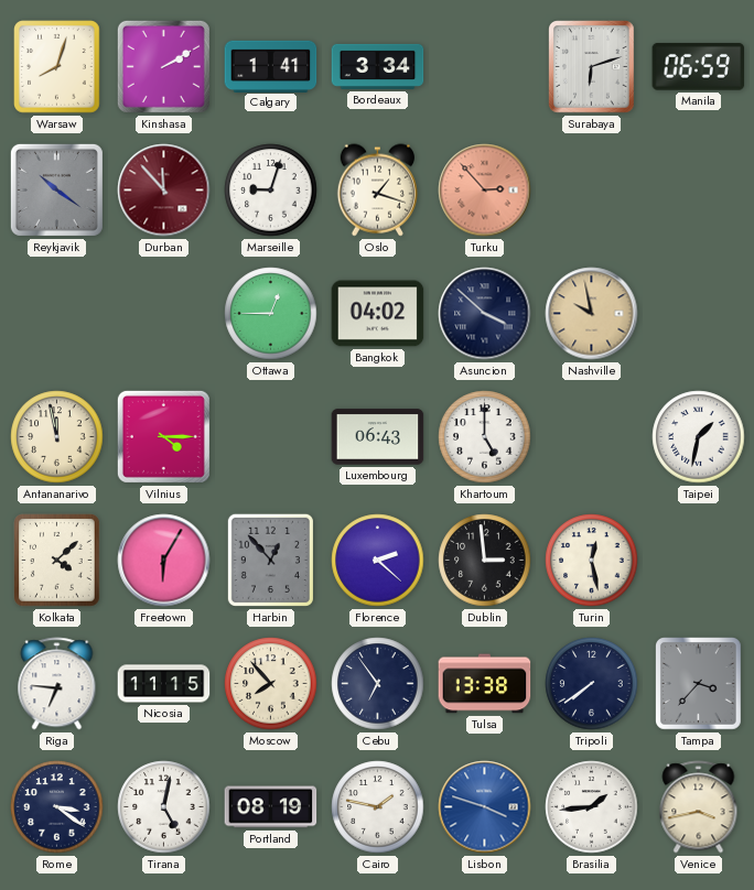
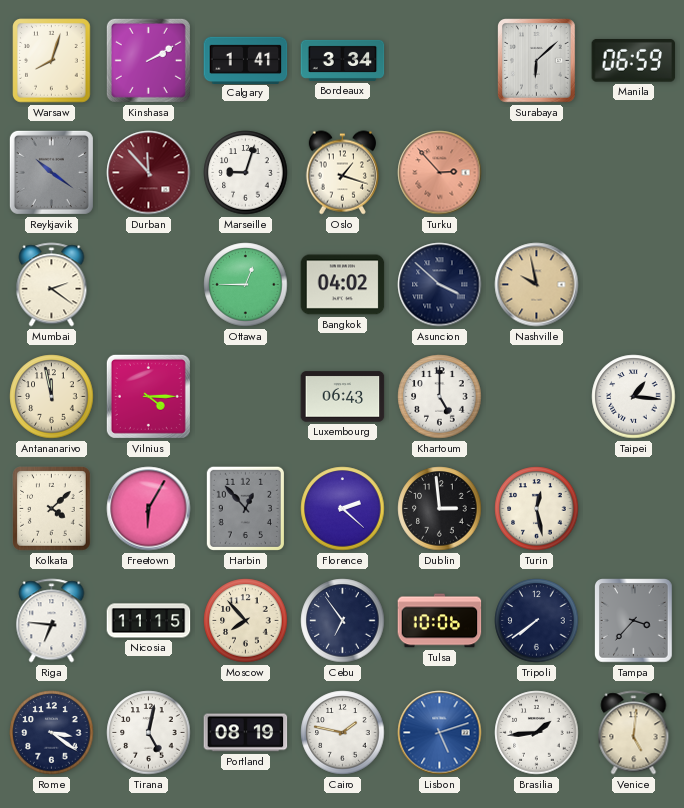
Surabaya: 6:12 -> 6:08 (537, 61)
Mumbai: none -> 2:21 (52, 285)
Taipei: 1:32 -> 1:16 (634, 397)
Tulsa: 13:38 -> 10:06 (440, 621)
Lisbon: 3:48 -> 5:12 (440, 733)
Venice: 3:43 -> 5:01 (634, 733)
